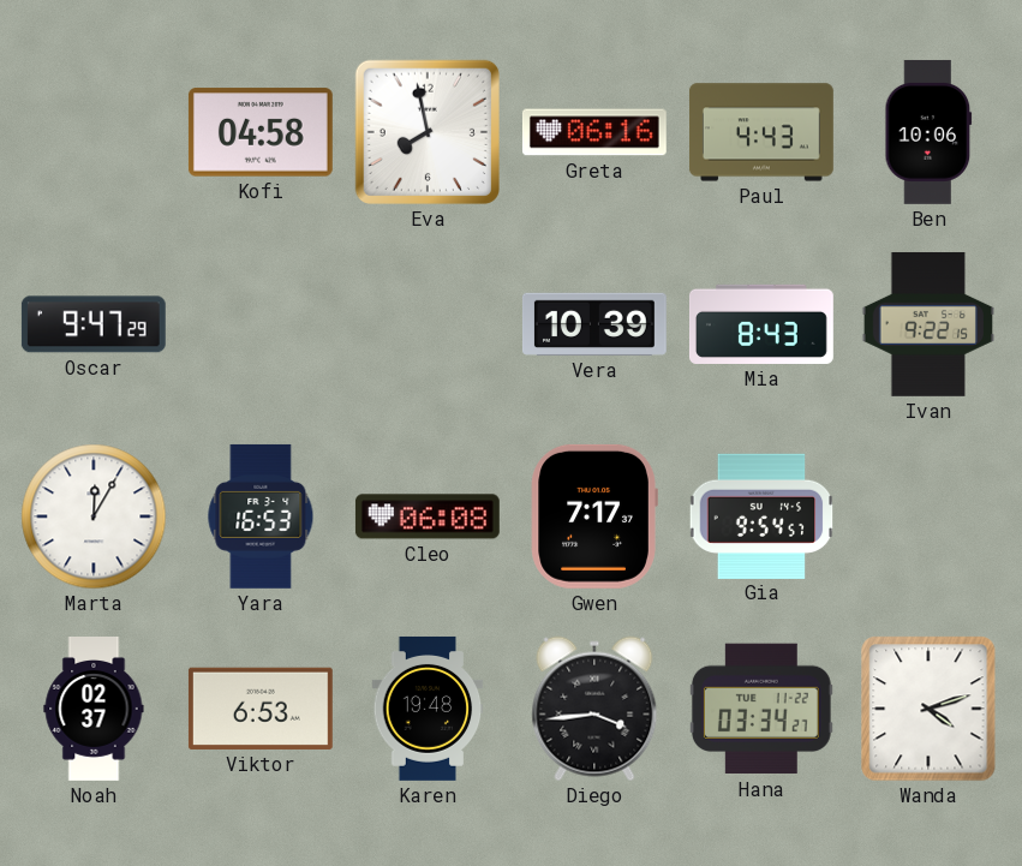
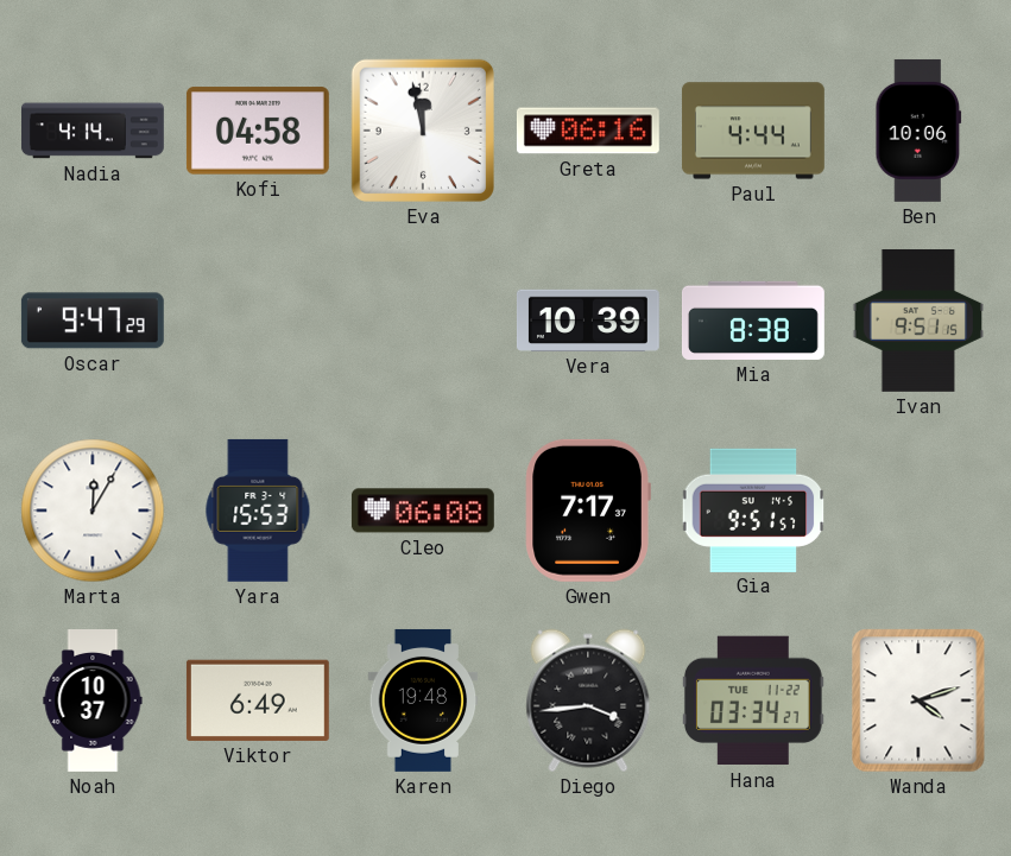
Nadia: none -> 4:14 (93, 131)
Eva: 7:58 -> 11:58 (423, 131)
Paul: 4:43 -> 4:44 (753, 131)
Mia: 8:43 -> 8:38 (753, 321)
Ivan: 9:22 -> 9:51 (917, 321)
Yara: 16:53 -> 15:53 (258, 511)
Gia: 9:54 -> 9:51 (753, 509)
Noah: 02:37 -> 10:37 (93, 702)
Viktor: 6:53 -> 6:49 (258, 700)
